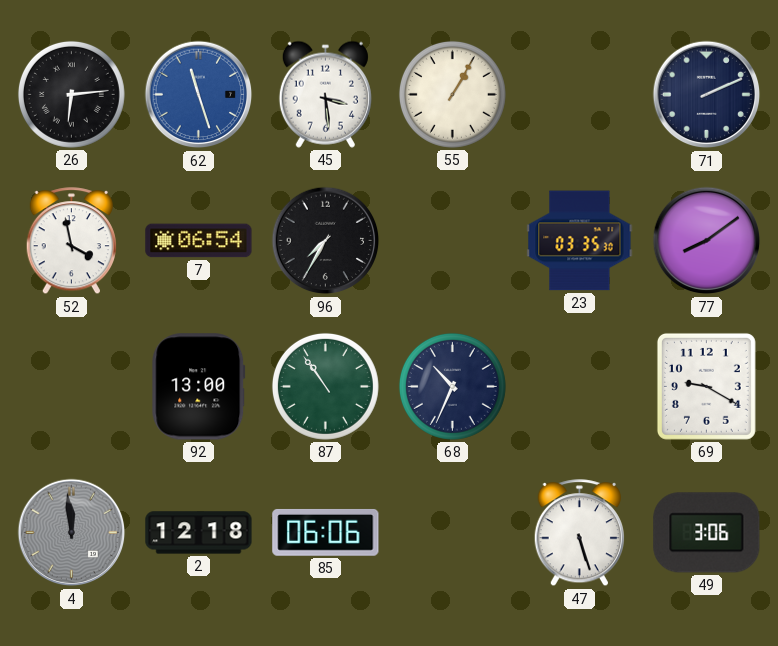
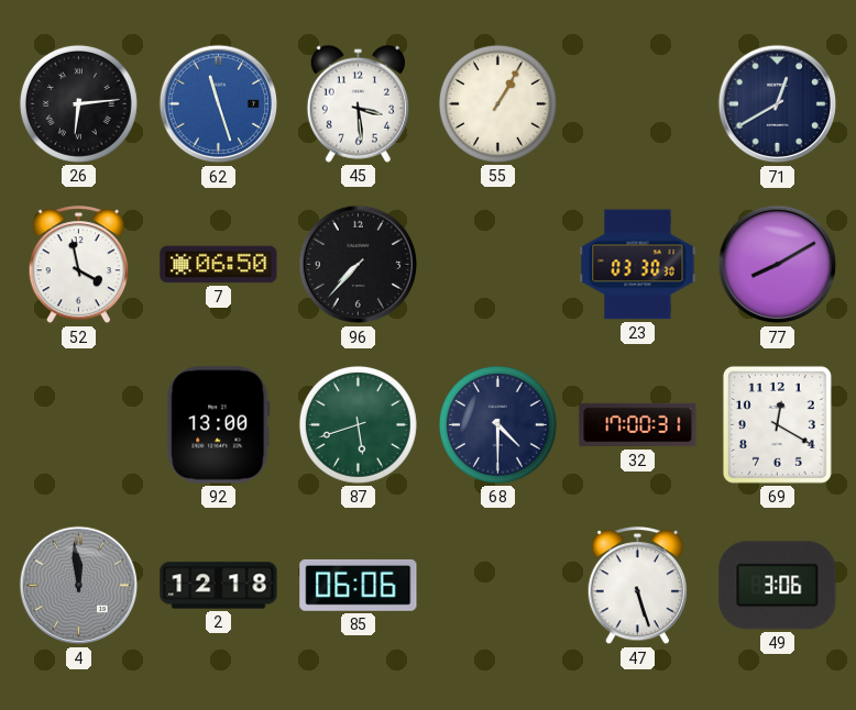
71: 2:11 -> 12:40 (778, 104)
7: 06:54 -> 06:50 (219, 265)
96: 7:35 -> 7:37 (359, 265)
23: 03:35 -> 03:30 (638, 265)
77: 8:09 -> 8:10 (778, 265)
87: 10:54 -> 5:42 (358, 424)
68: 10:34 -> 4:30 (497, 424)
32: none -> 17:00 (638, 425)
69: 9:20 -> 12:20 (777, 424)
